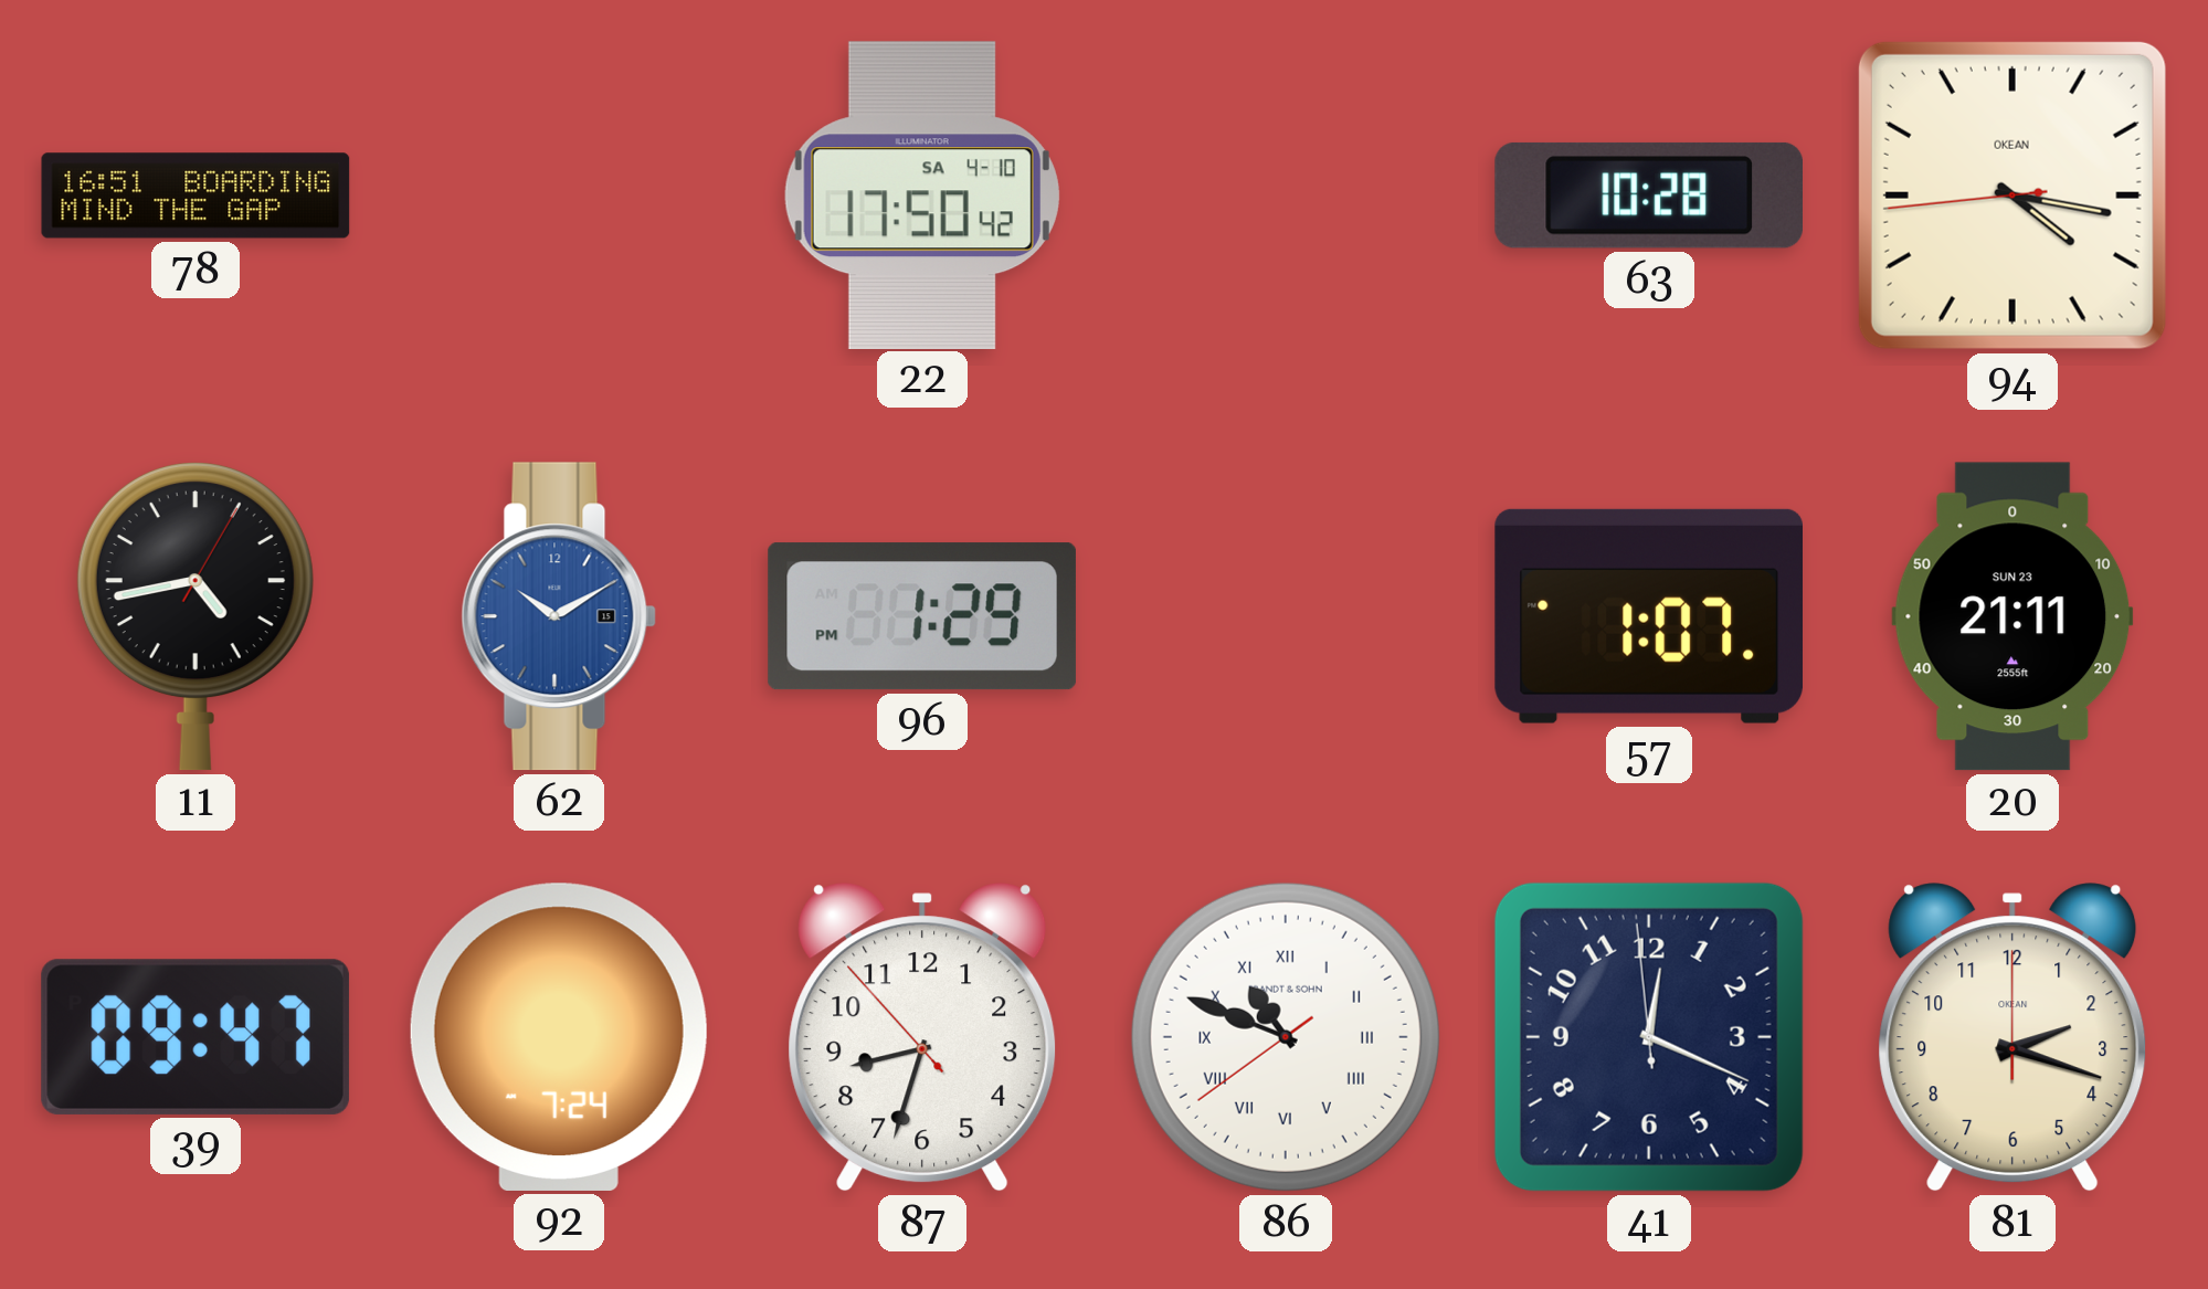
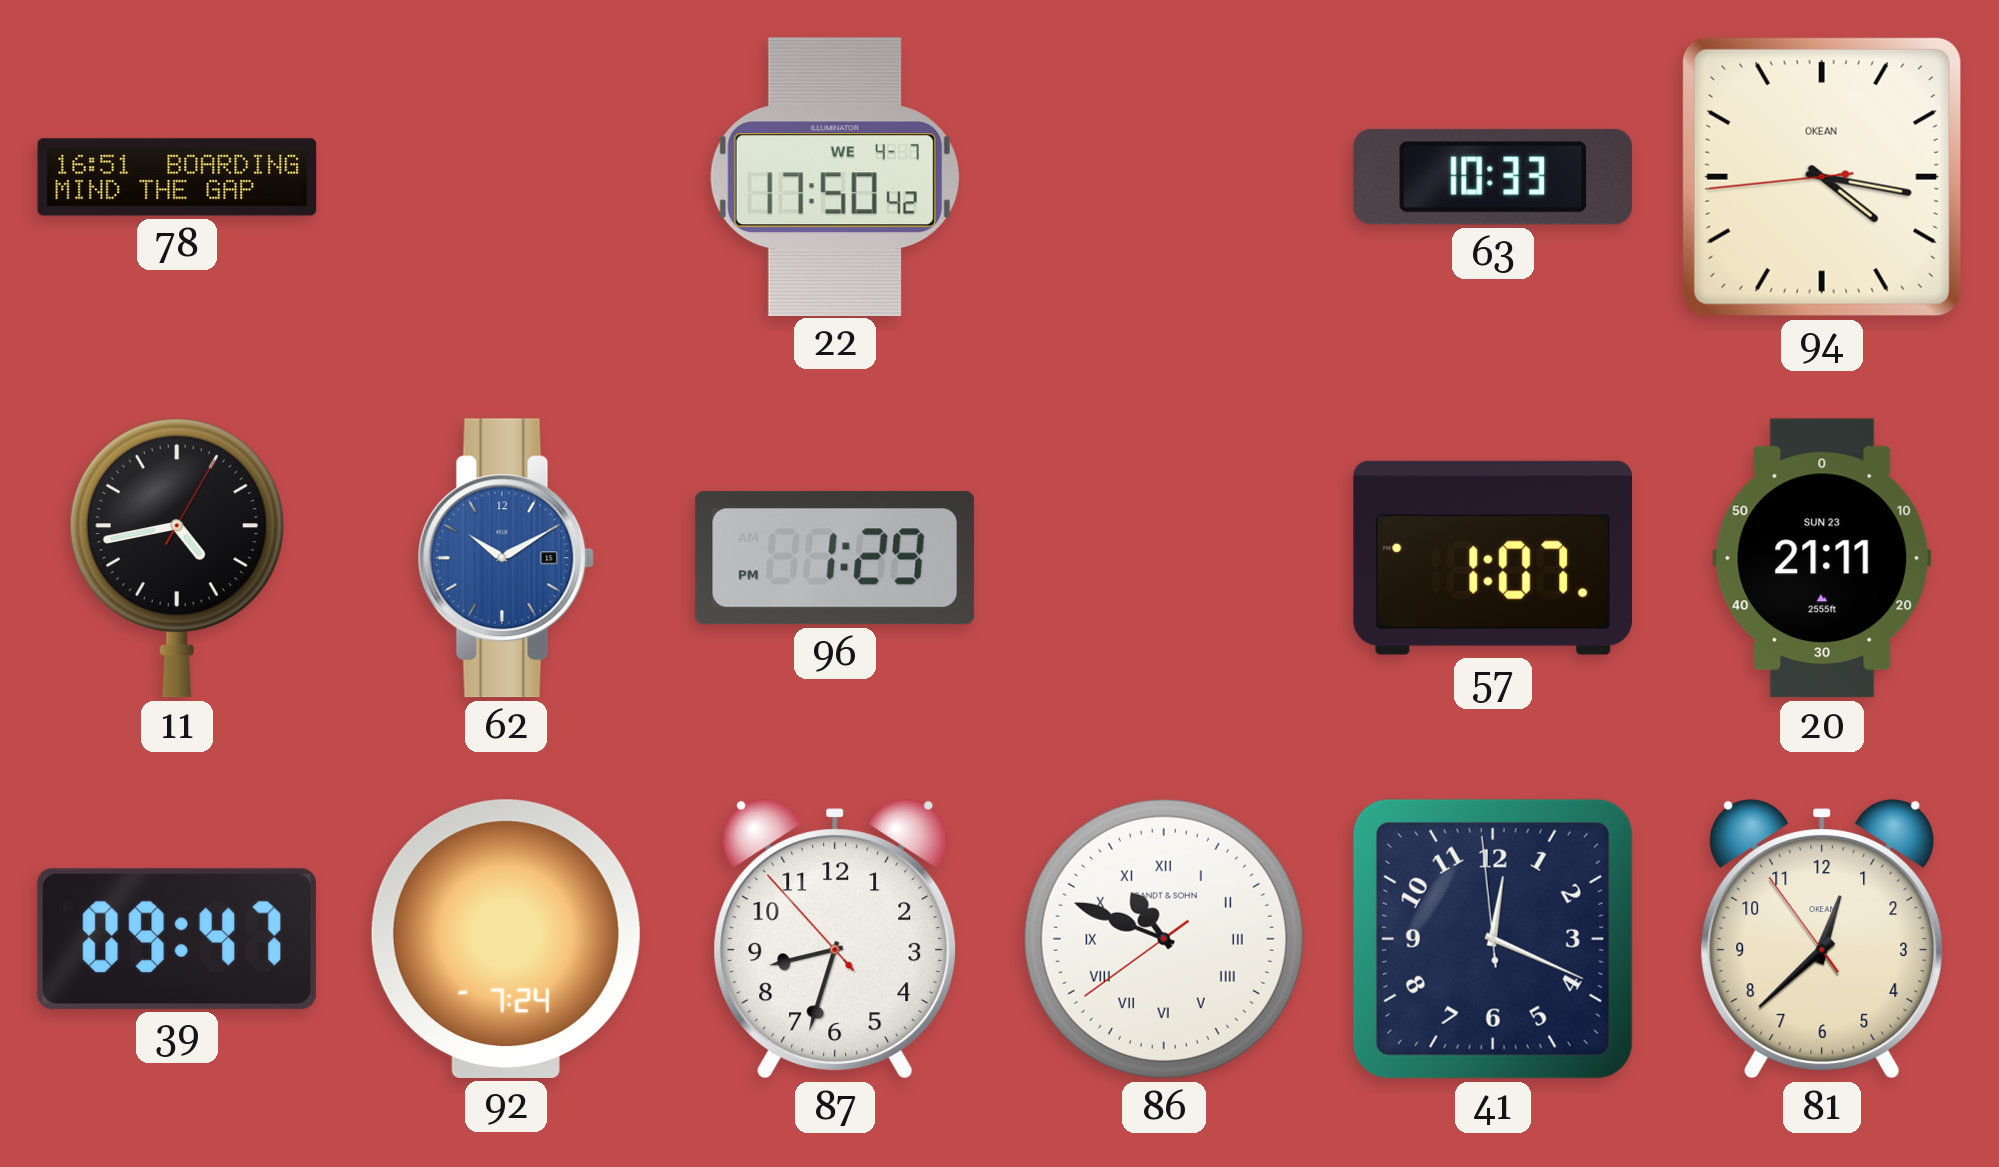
22 date: SA 4-10 -> WE 4-7 (835, 176)
63: 10:28 -> 10:33 (1492, 177)
81: 2:18 -> 12:37 (1822, 939)
